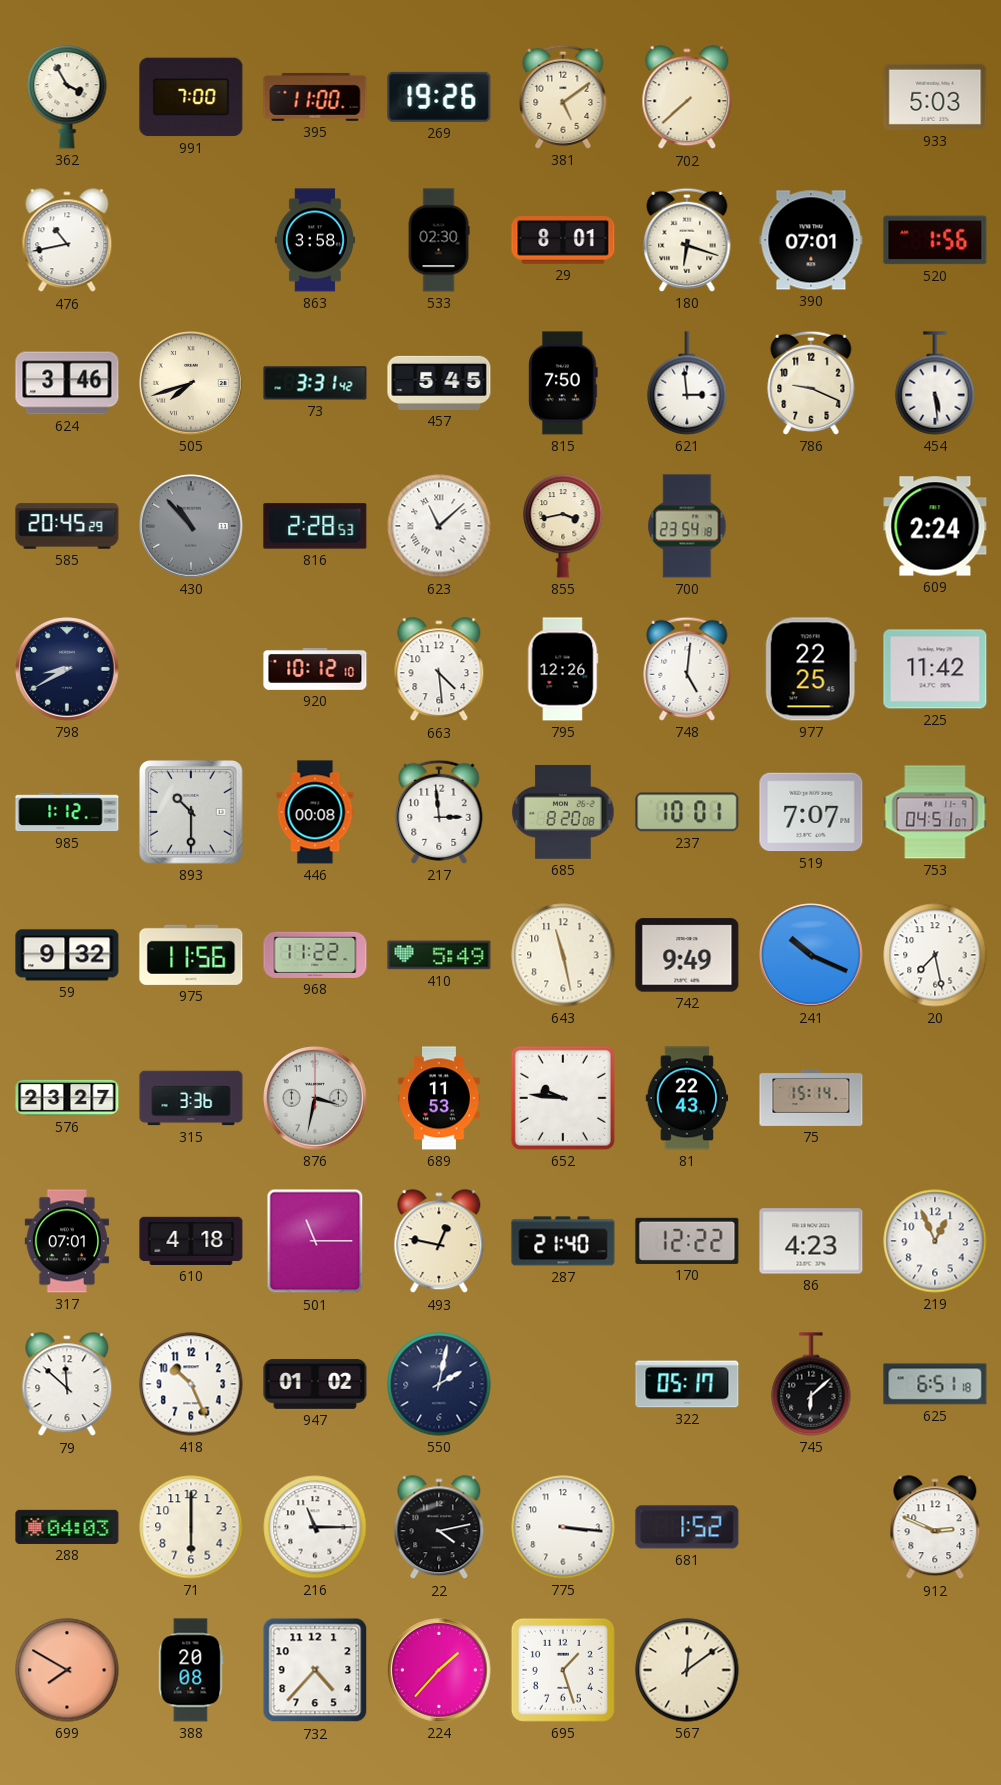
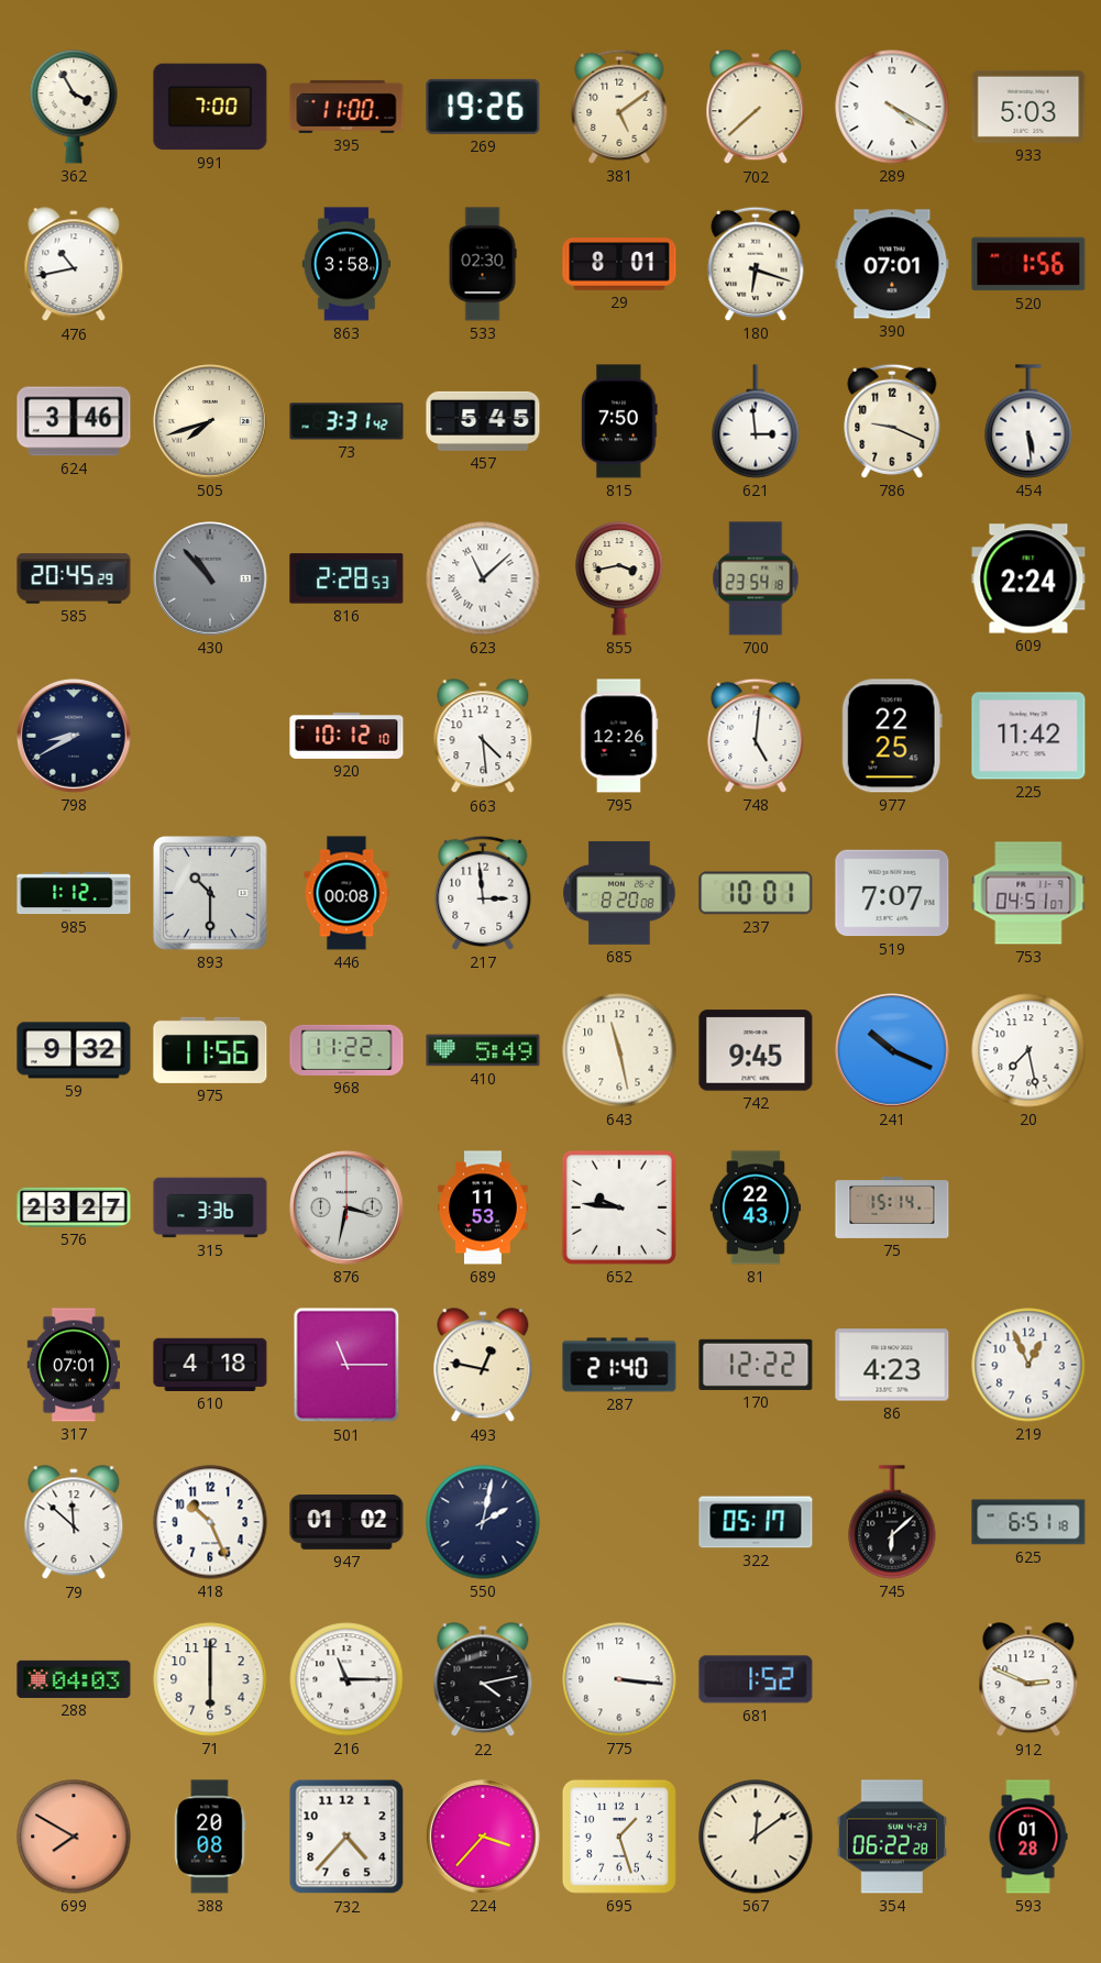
289: none -> 4:20 (892, 107)
742: 9:49 -> 9:45 (756, 1050)
224: 1:37 -> 3:37 (483, 1837)
354: none -> 06:22 (891, 1837)
593: none -> 01:28 (1028, 1837)
